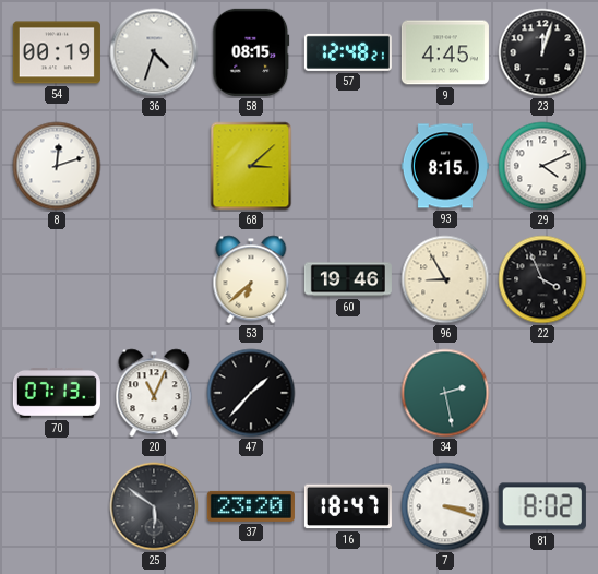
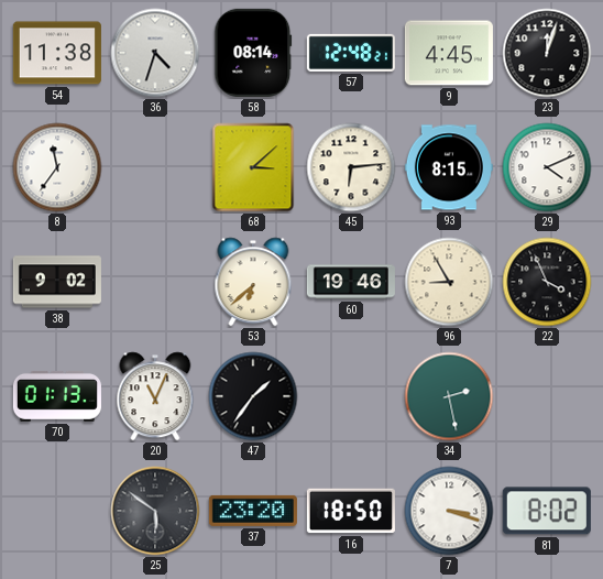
54: 00:19 -> 11:38 (57, 53)
58: 08:15 -> 08:14 (253, 53)
8: 12:12 -> 11:36 (57, 167)
45: none -> 6:14 (351, 167)
38: none -> 9:02 (57, 282)
70: 07:13 -> 01:13 (57, 396)
47: 1:37 -> 1:36 (253, 396)
16: 18:47 -> 18:50 (351, 511)
